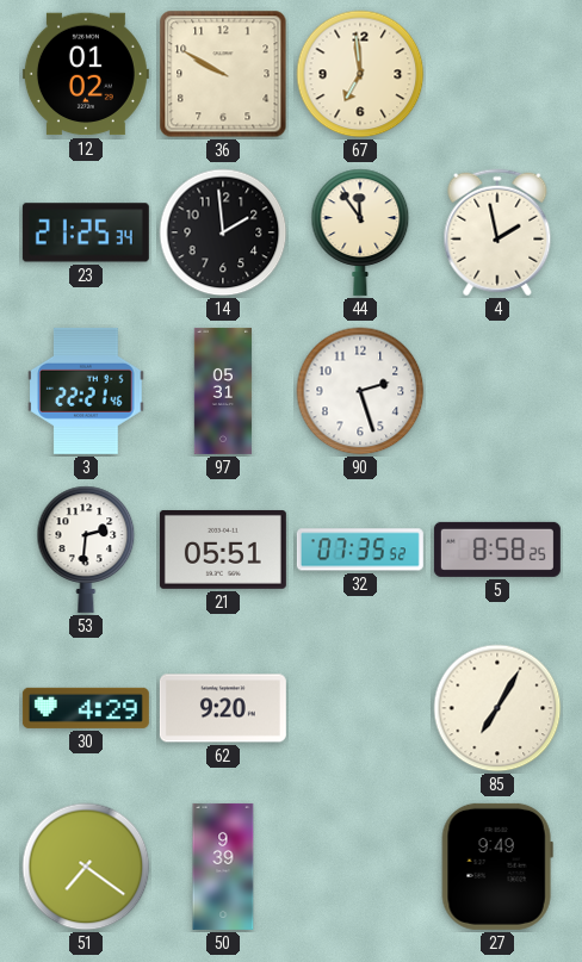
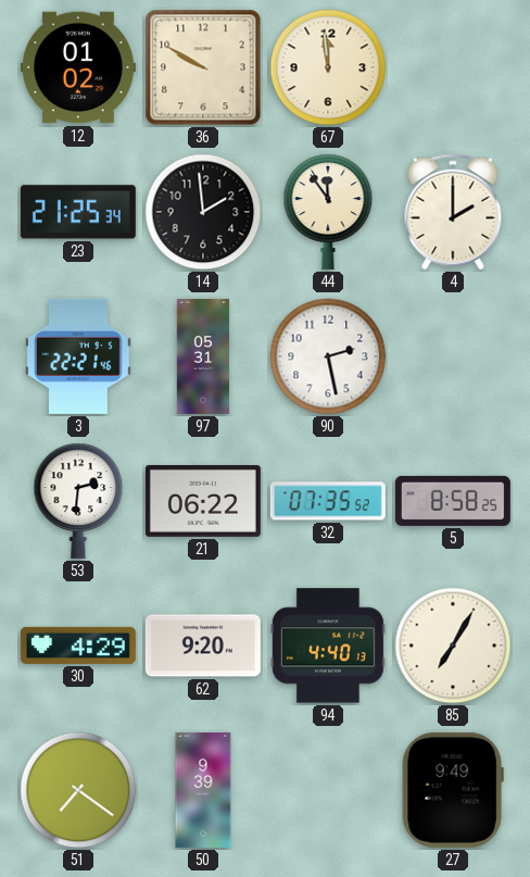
67: 6:59 -> 11:59 (328, 67)
4: 1:58 -> 2:00 (453, 212)
90: 2:27 -> 2:28 (328, 356)
21: 05:51 -> 06:22 (203, 501)
94: none -> 4:40 (328, 646)
